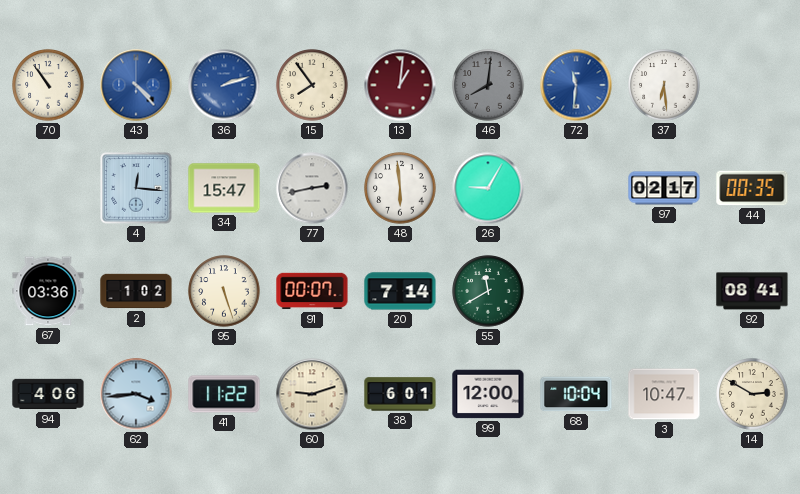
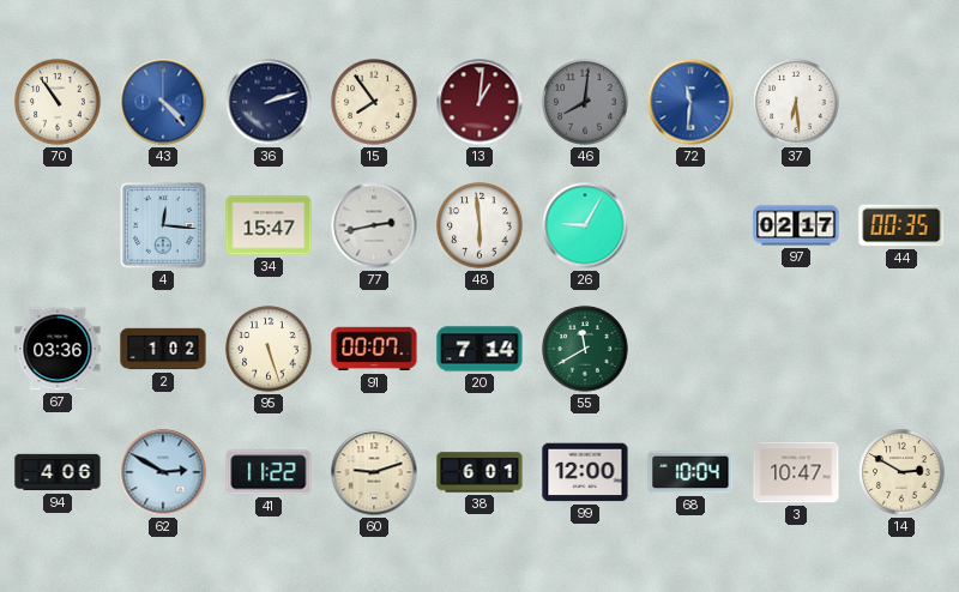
36 dial: blue -> navy (269, 102)
92: 08:41 -> none (752, 291)
62: 3:44 -> 2:50 (163, 472)
